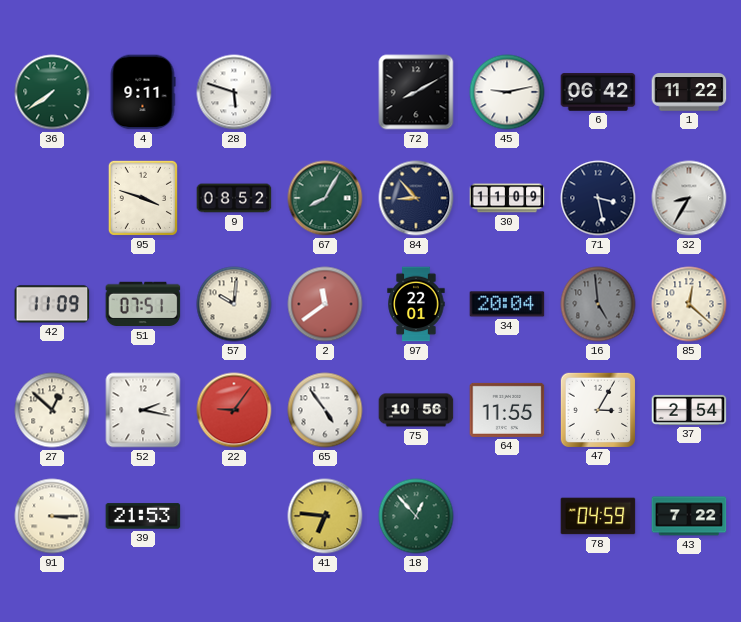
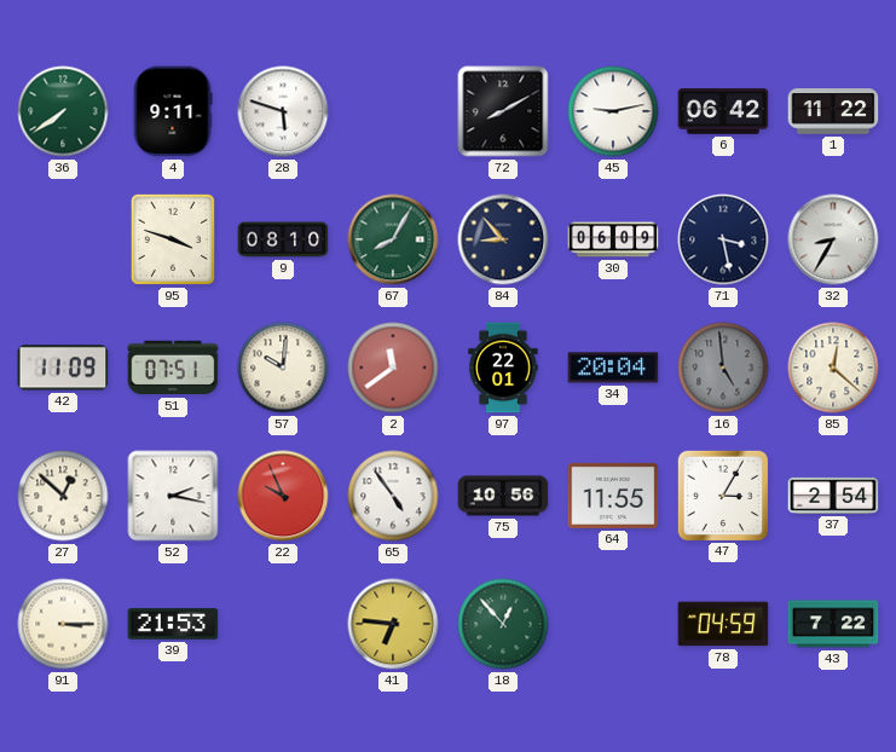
9: 08:52 -> 08:10 (283, 239)
30: 11:09 -> 06:09 (613, 239)
22: 9:06 -> 9:56 (283, 496)
